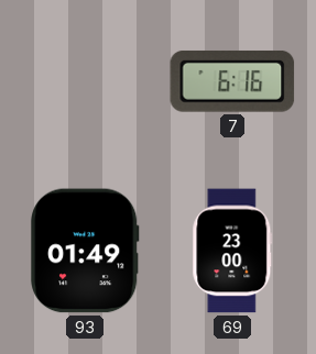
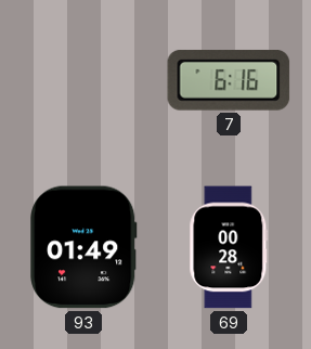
69: 23:00 -> 00:28 (229, 247)
